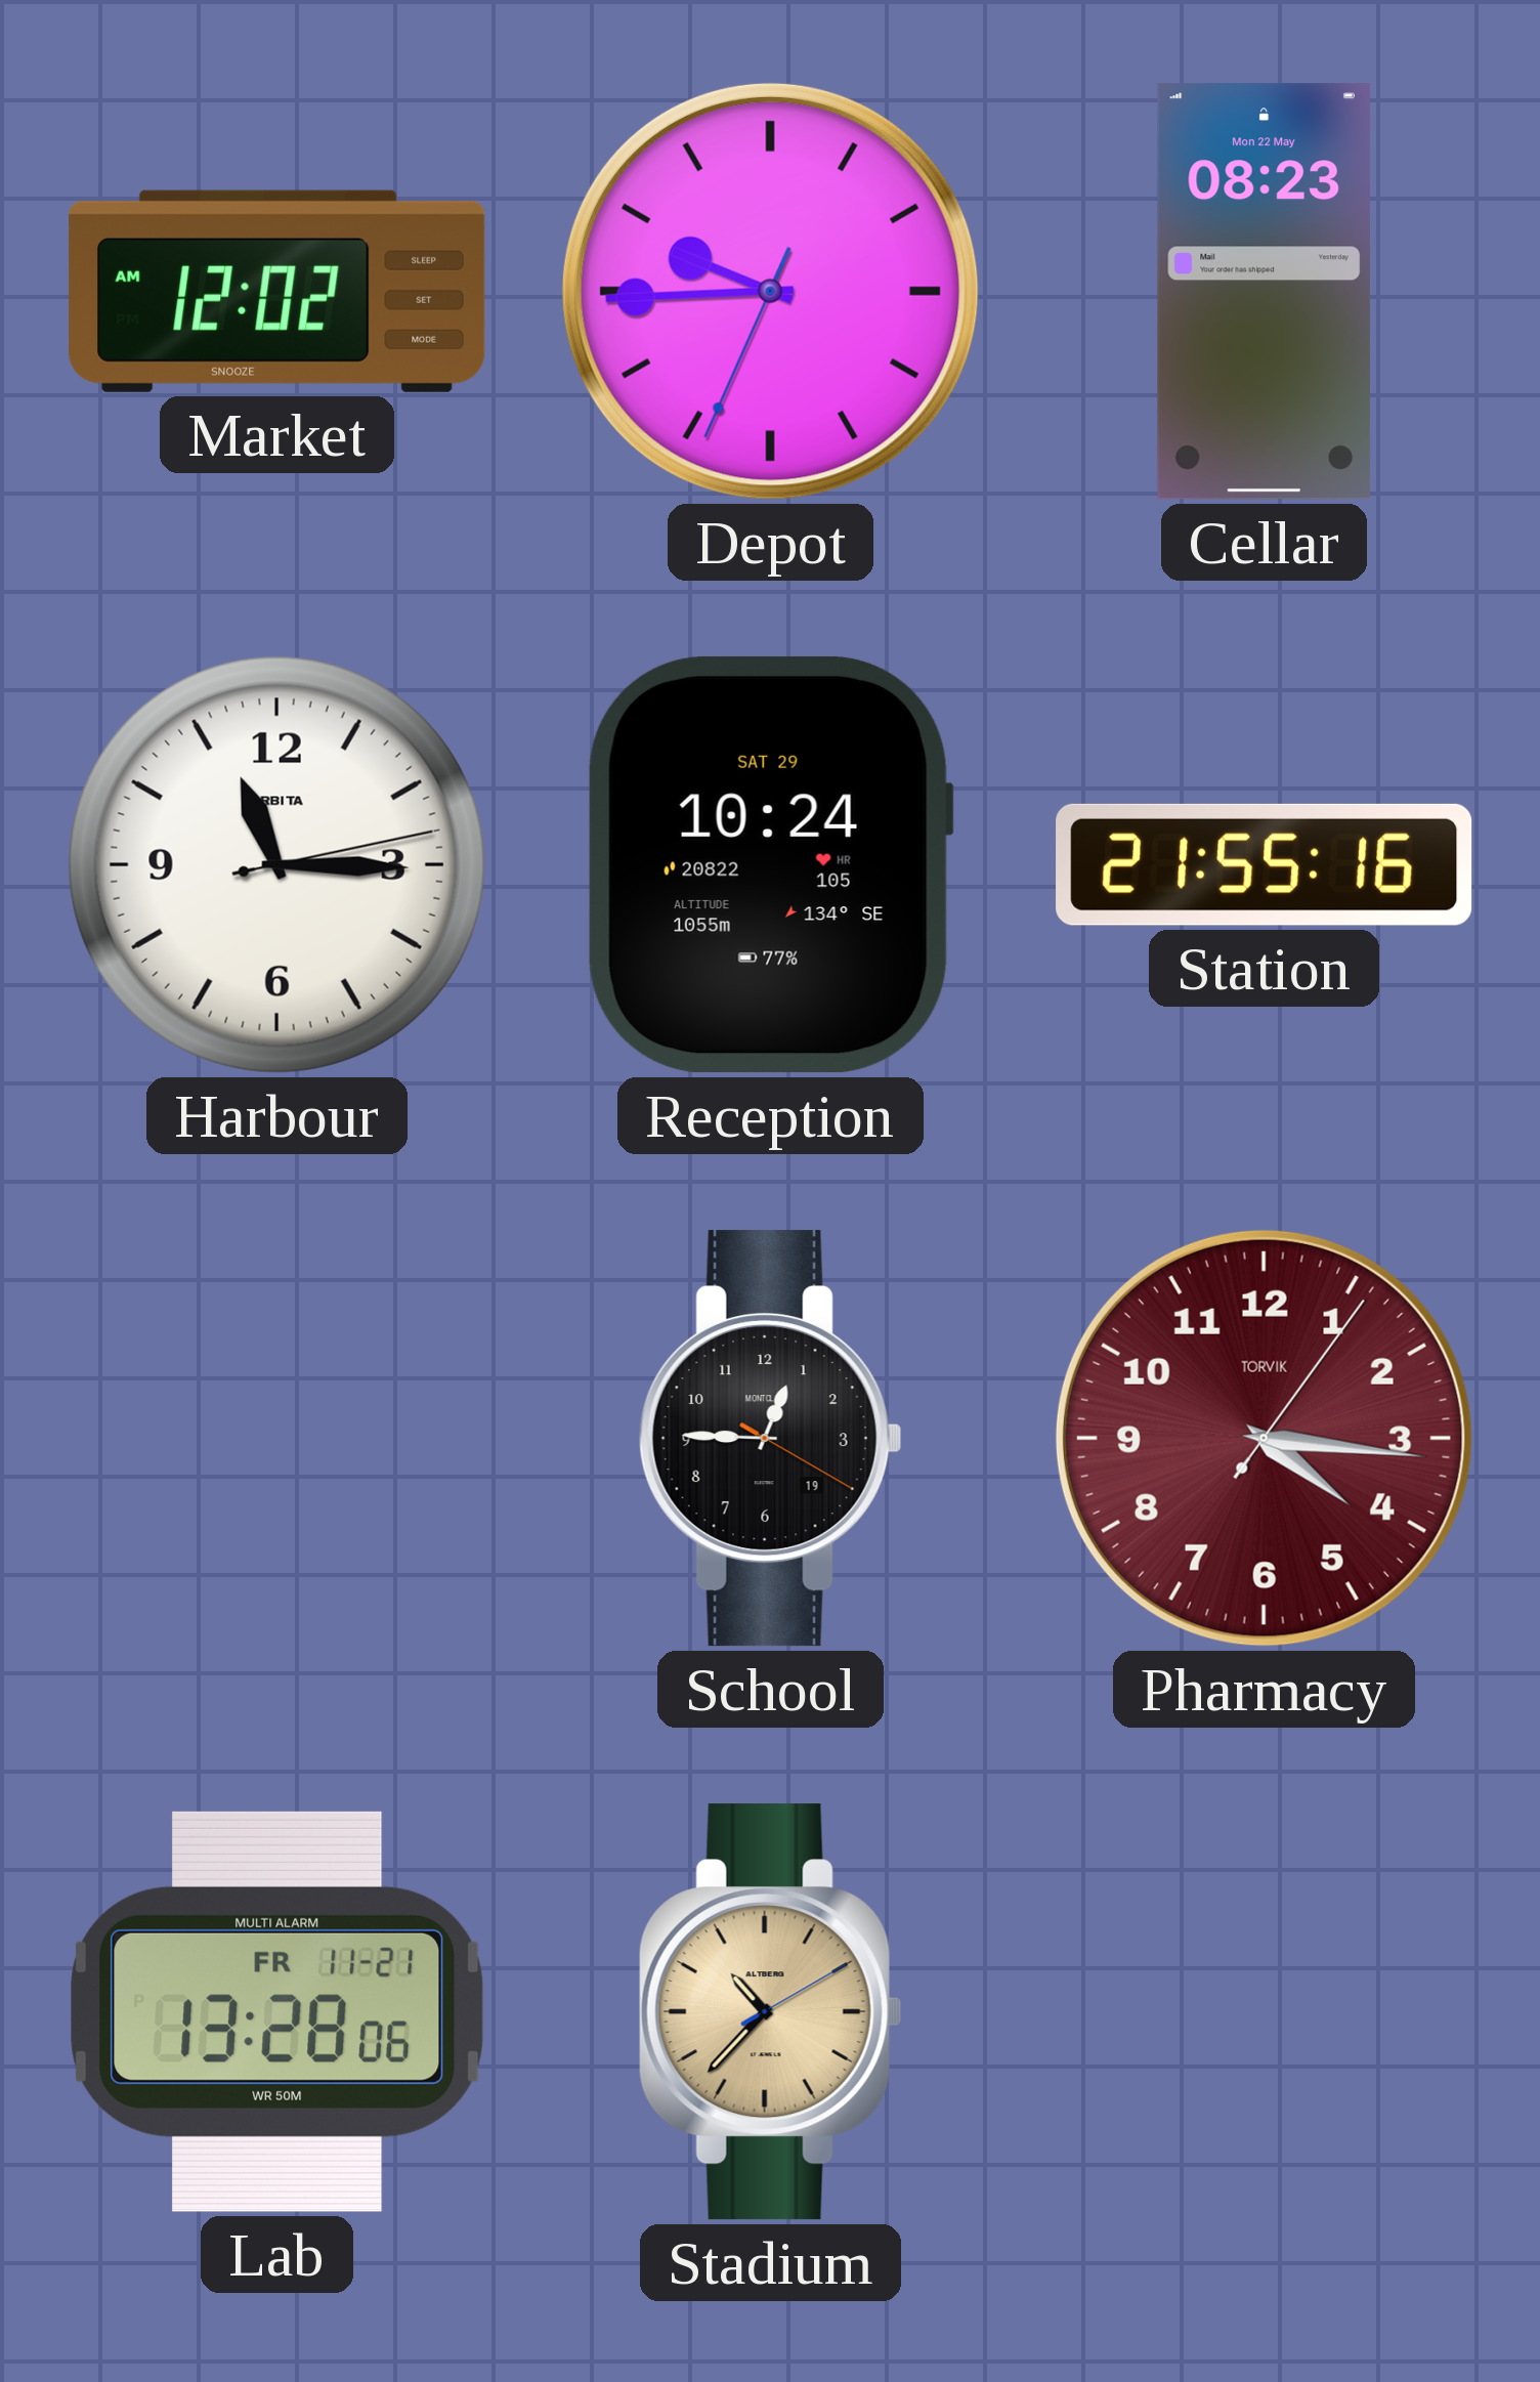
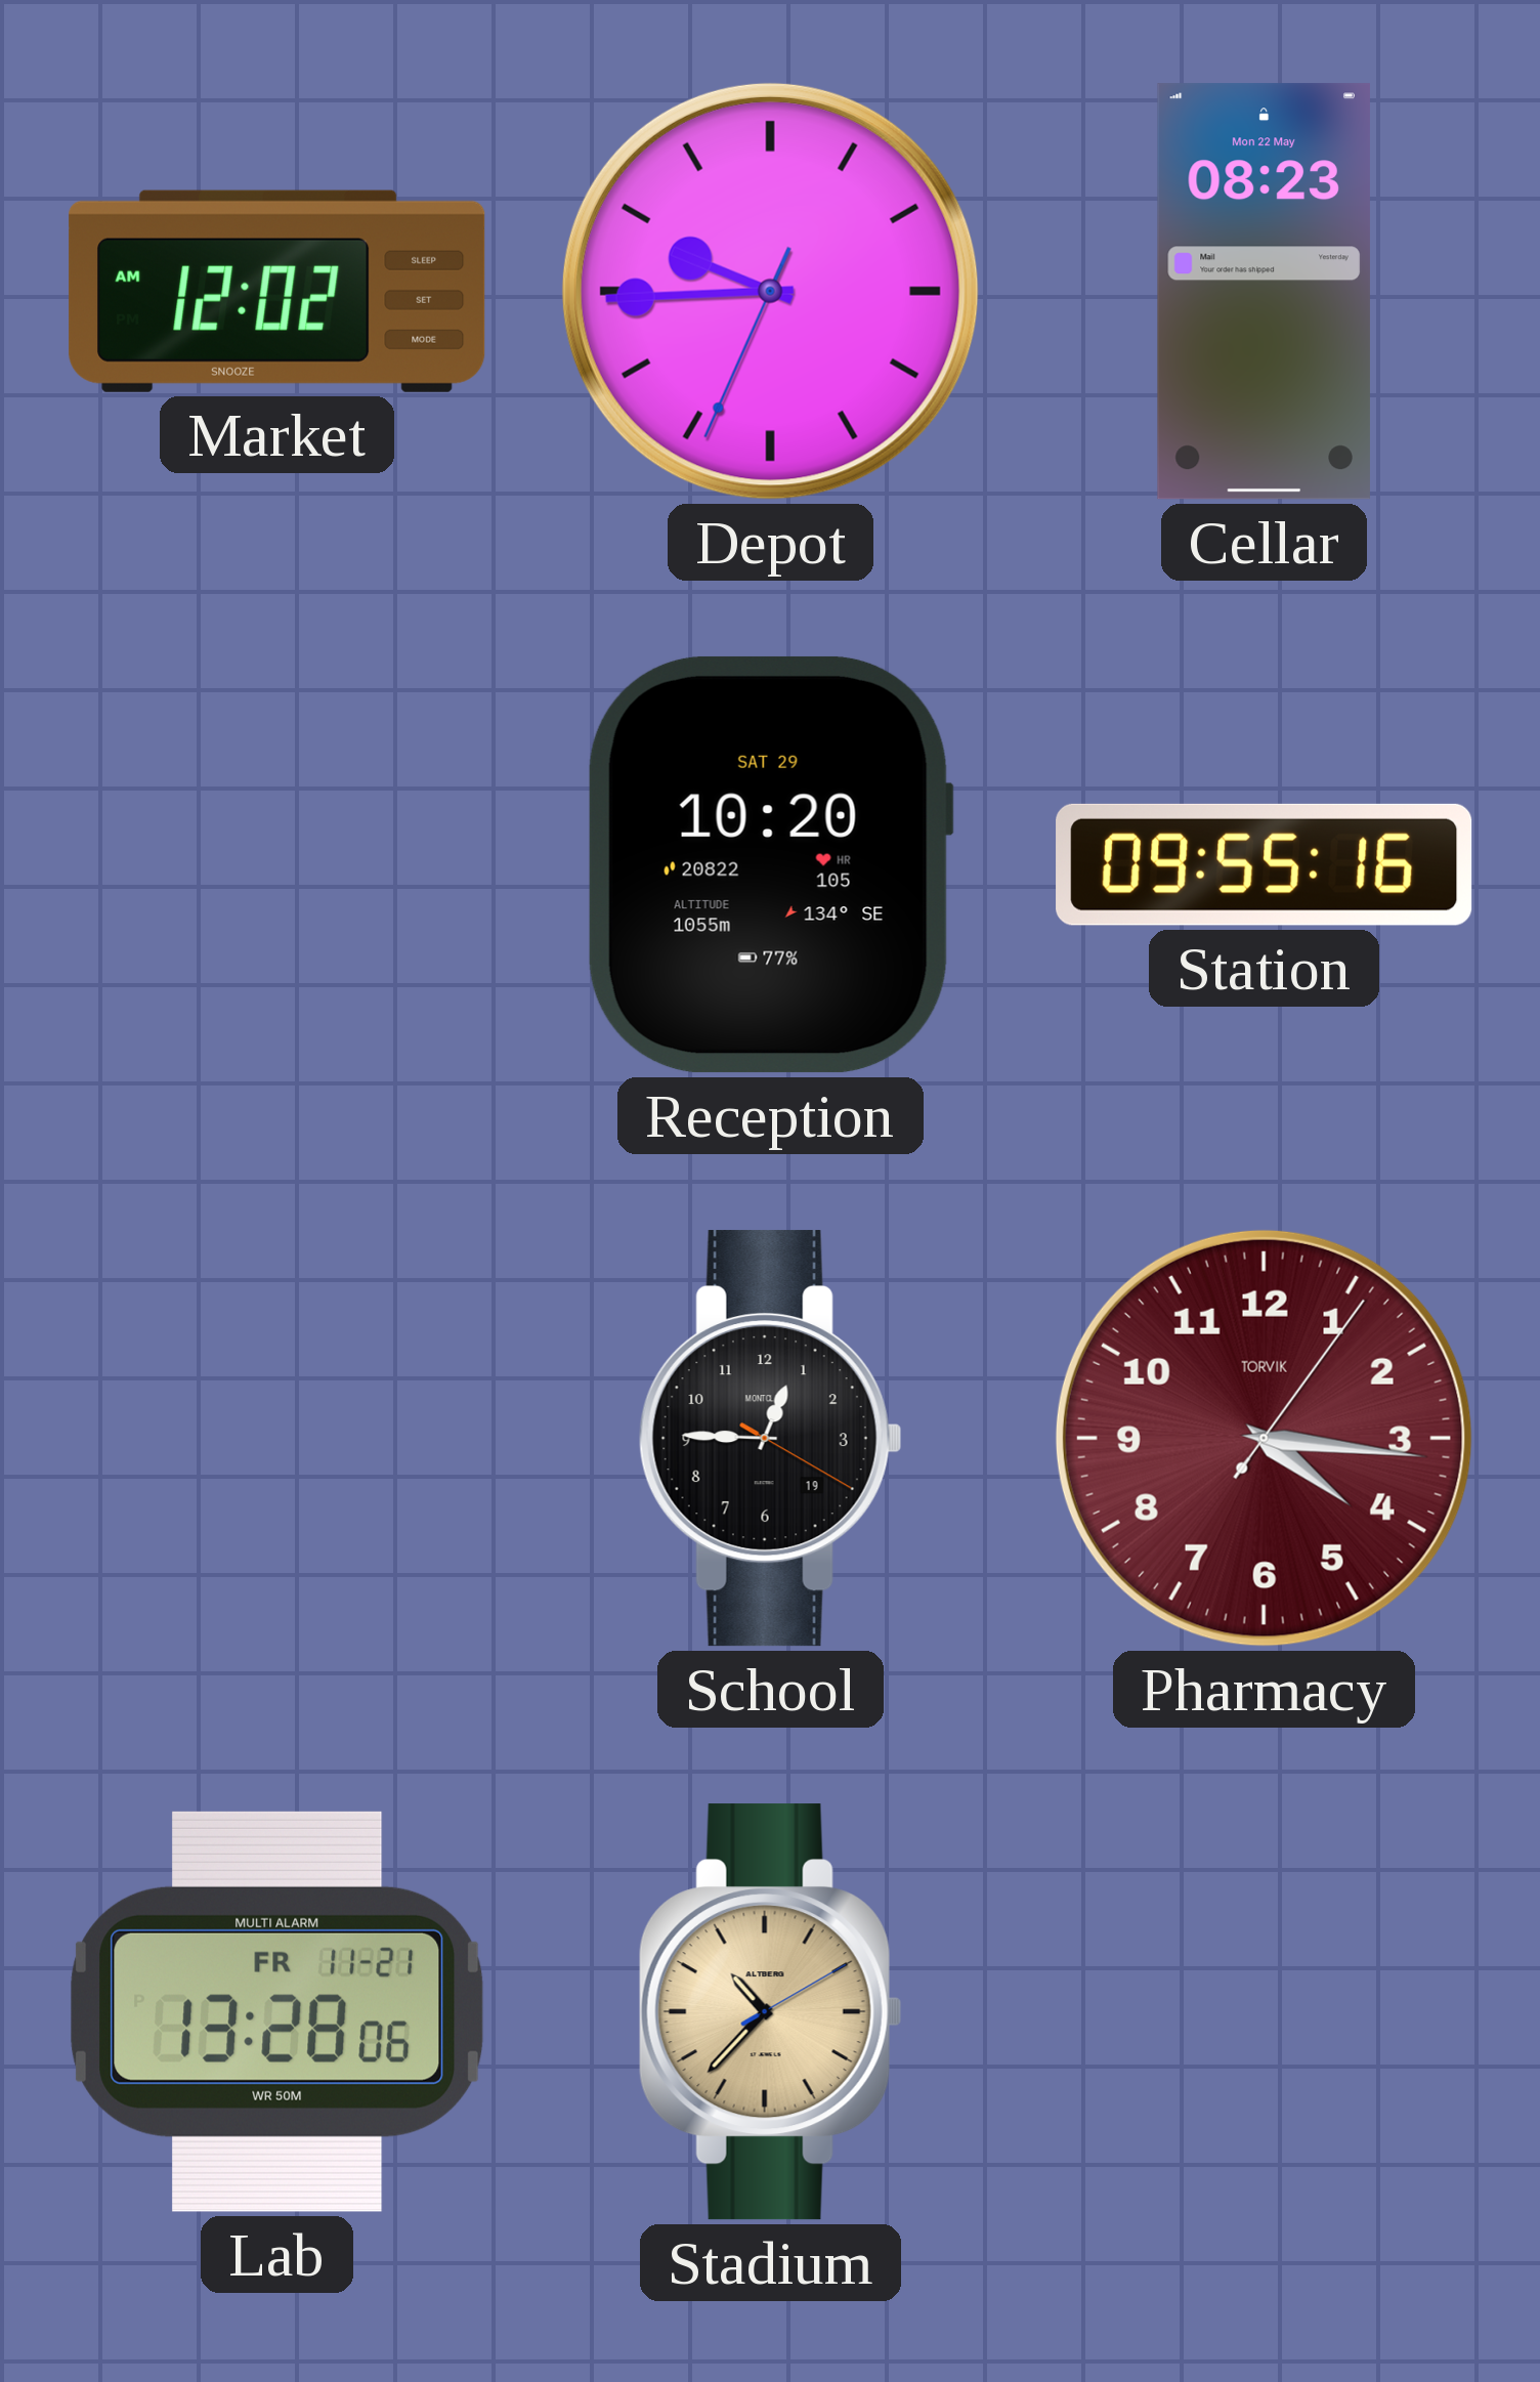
Harbour: 11:15 -> none (276, 864)
Reception: 10:24 -> 10:20 (770, 864)
Station: 21:55 -> 09:55 (1265, 864)
